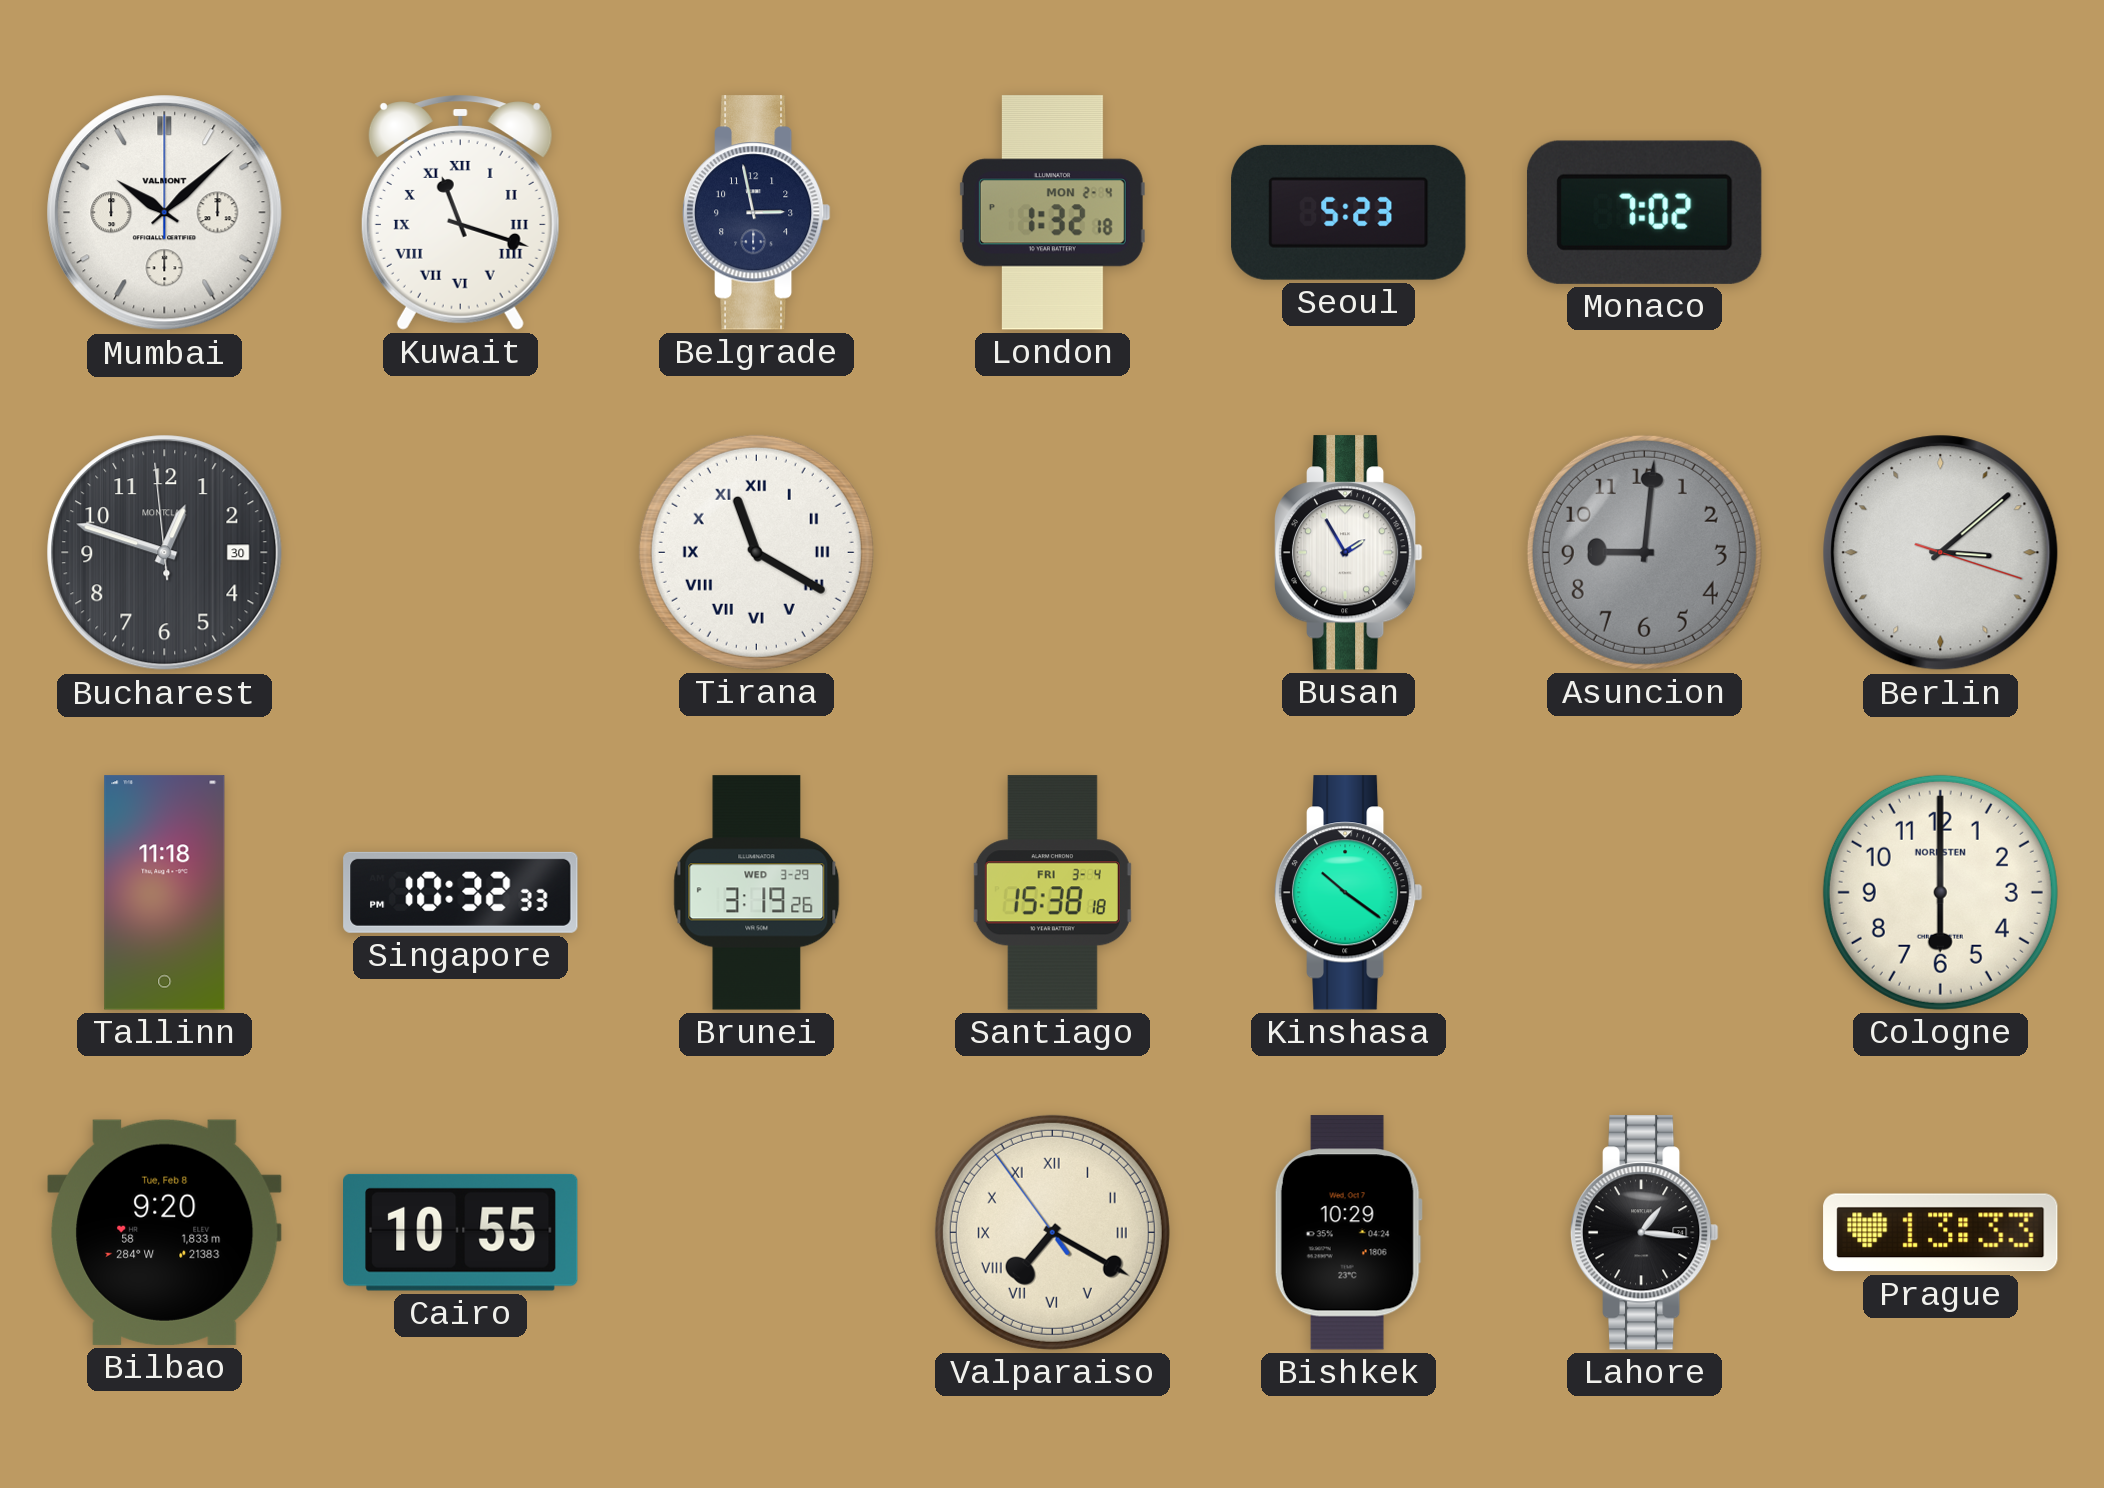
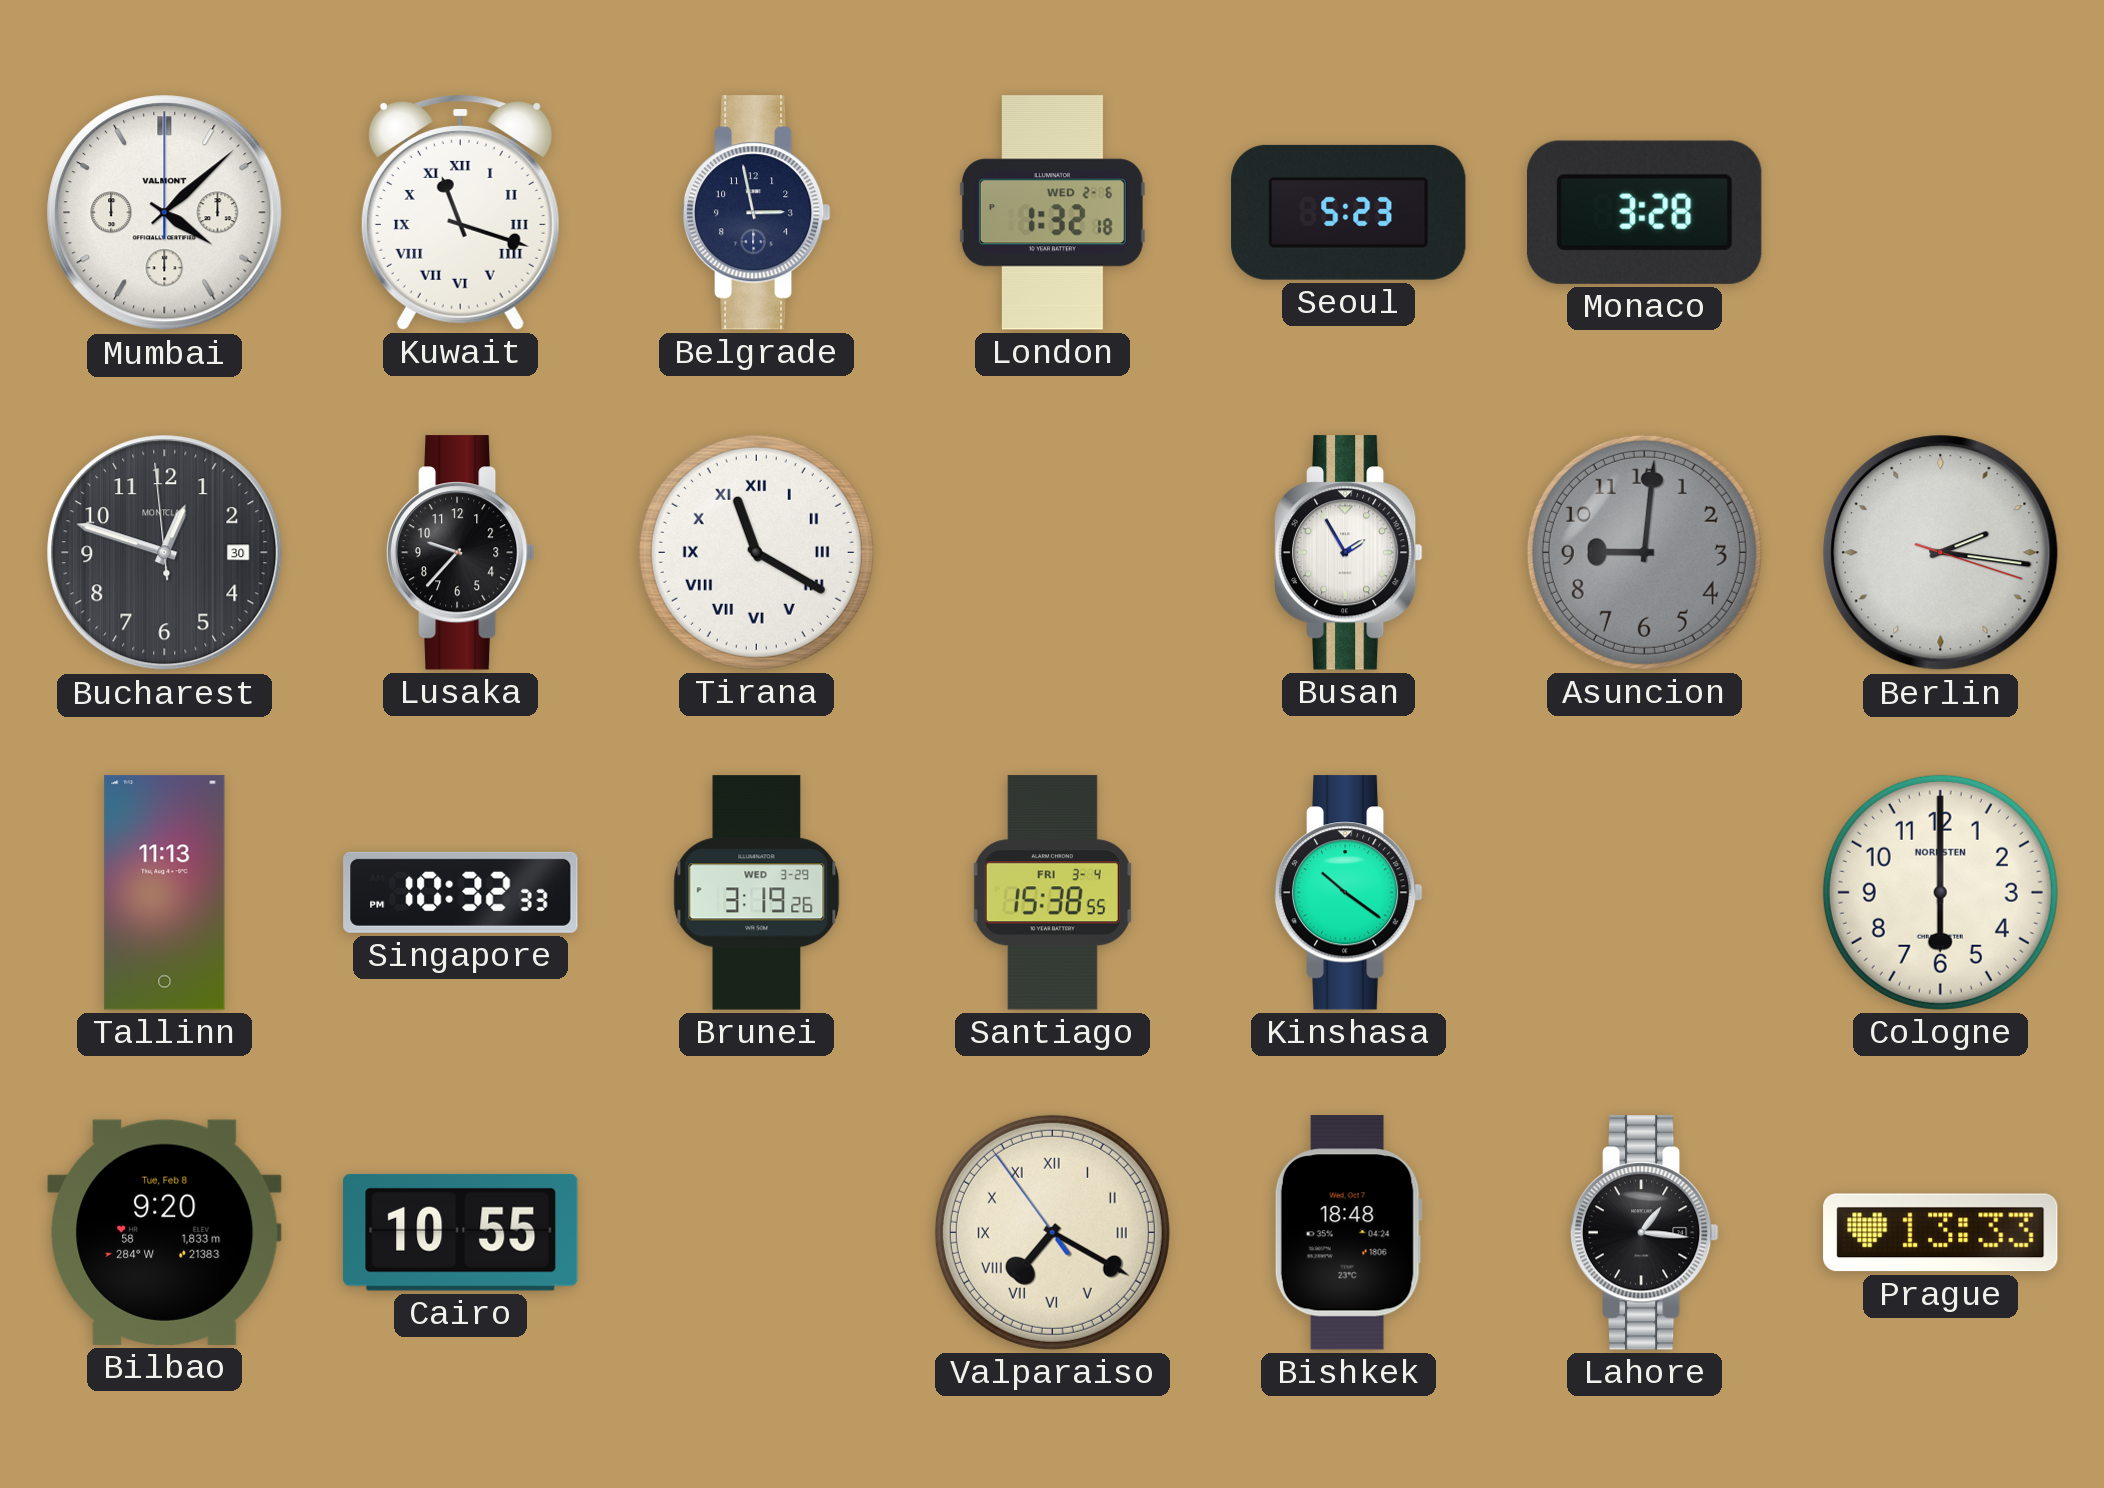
Mumbai: 10:08 -> 4:08 (165, 213)
London date: MON 2-4 -> WED 2-6 (1052, 213)
Monaco: 7:02 -> 3:28 (1644, 212)
Lusaka: none -> 9:37 (460, 553)
Berlin: 3:08 -> 2:16 (1941, 553)
Tallinn: 11:18 -> 11:13 (165, 893)
Santiago: 15:38:18 -> 15:38:55 (1052, 893)
Bishkek: 10:29 -> 18:48 (1348, 1233)
